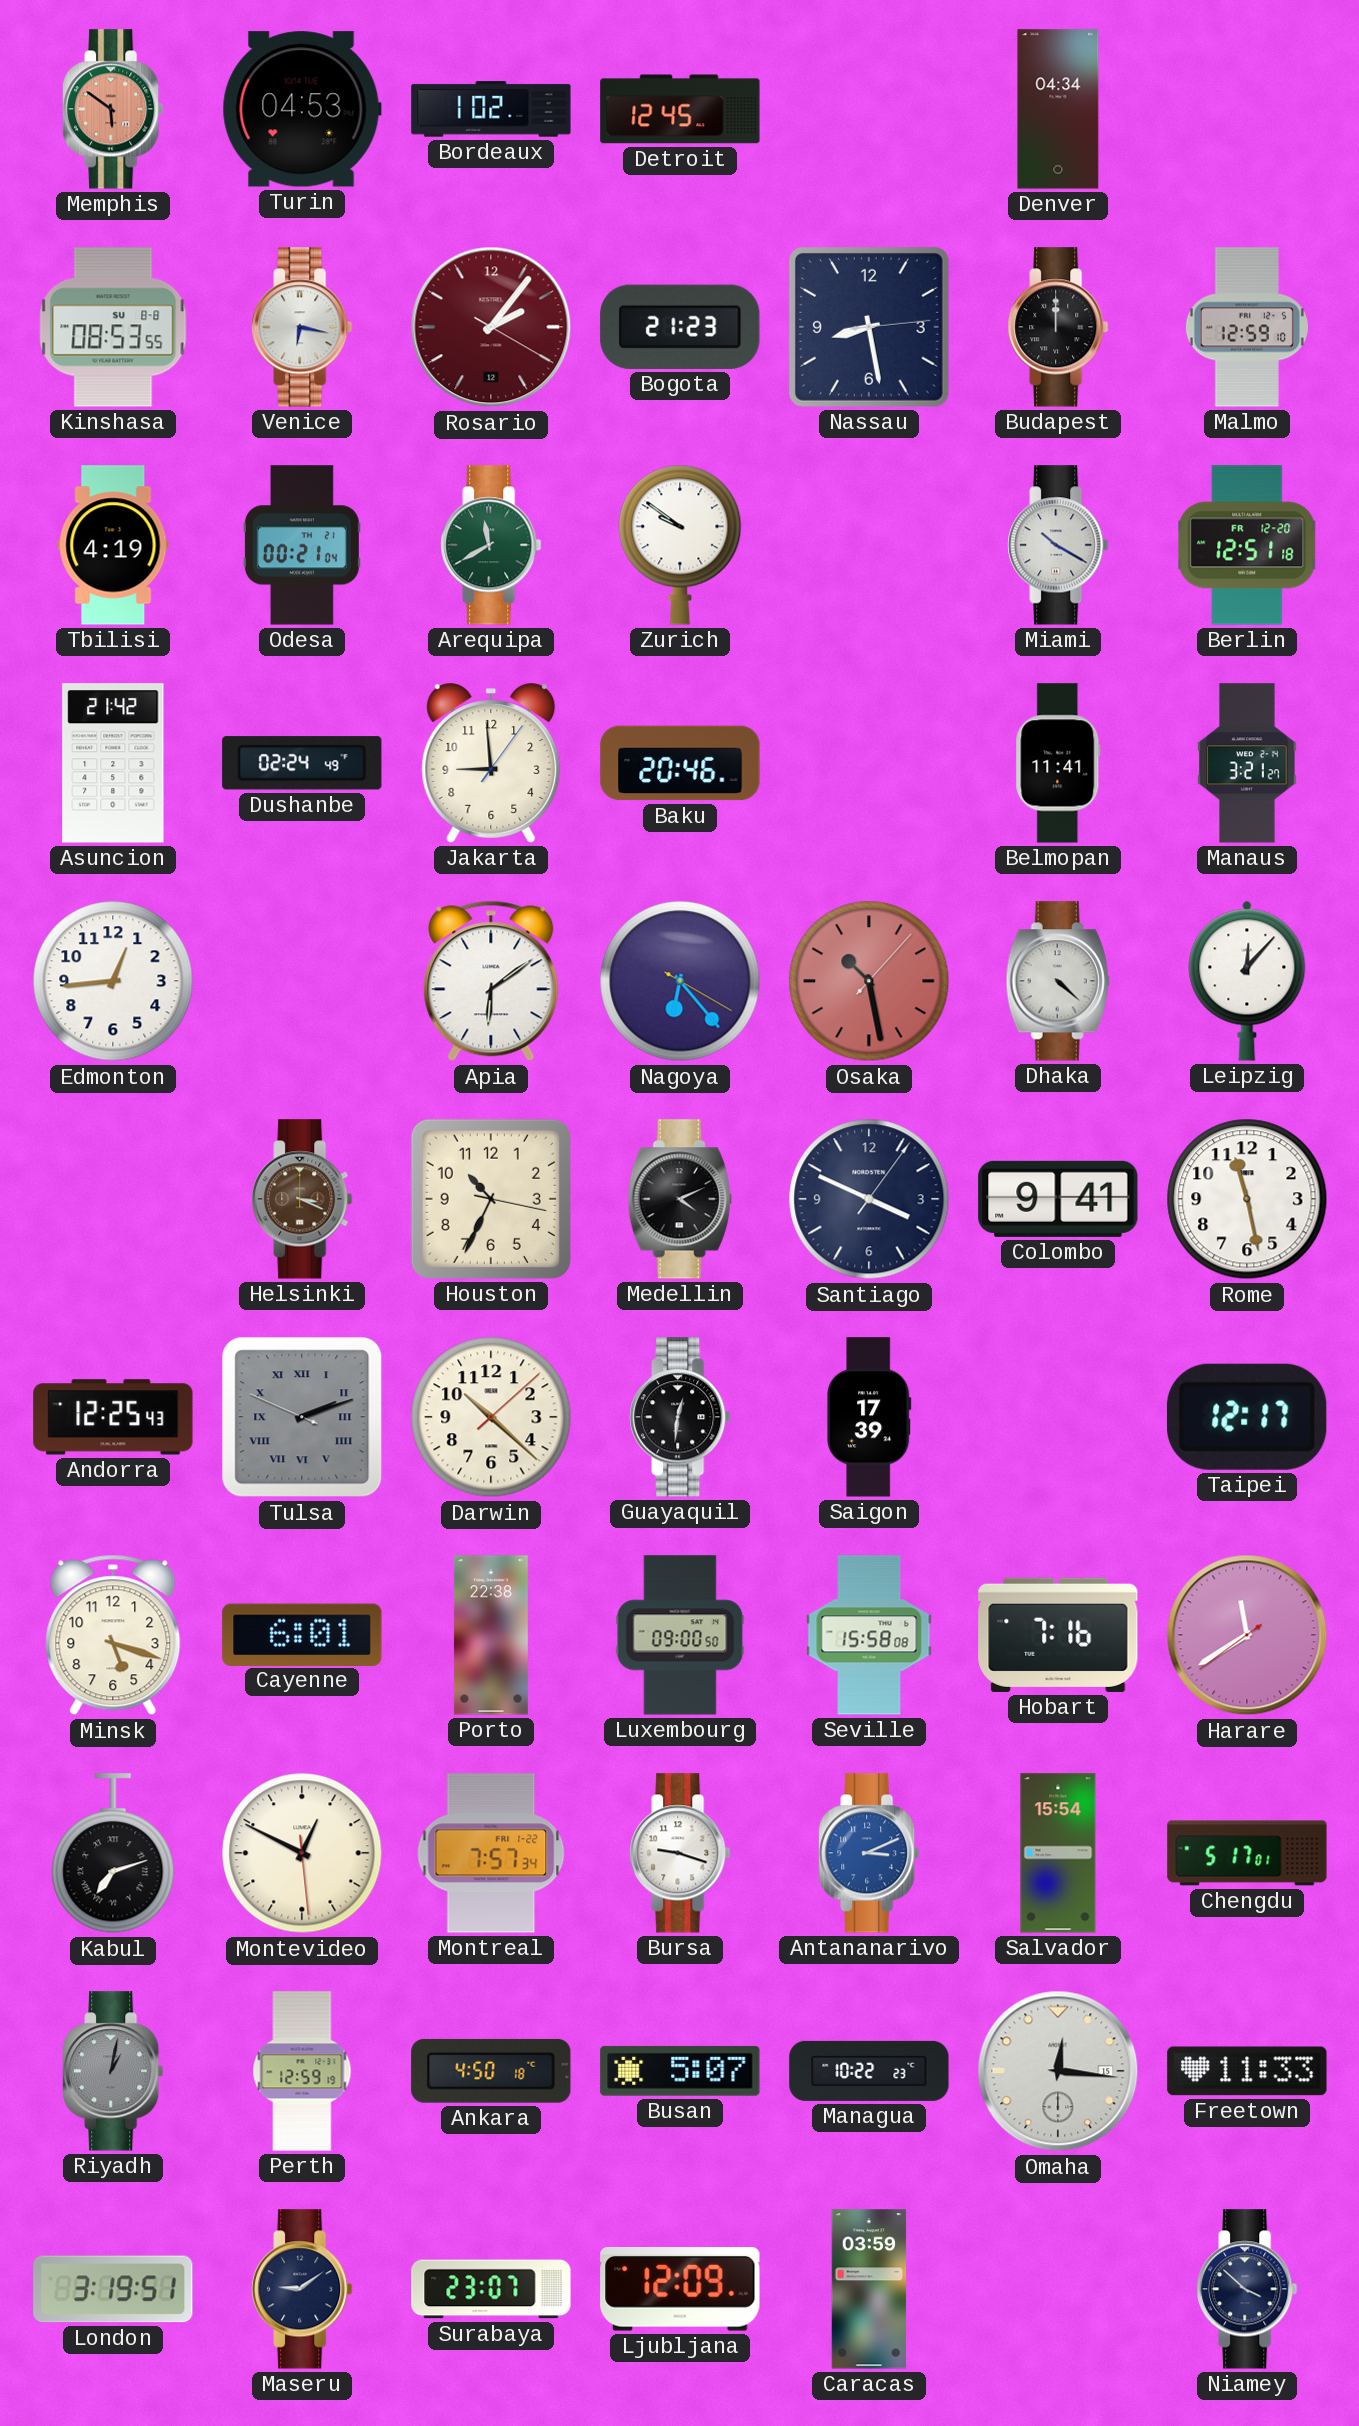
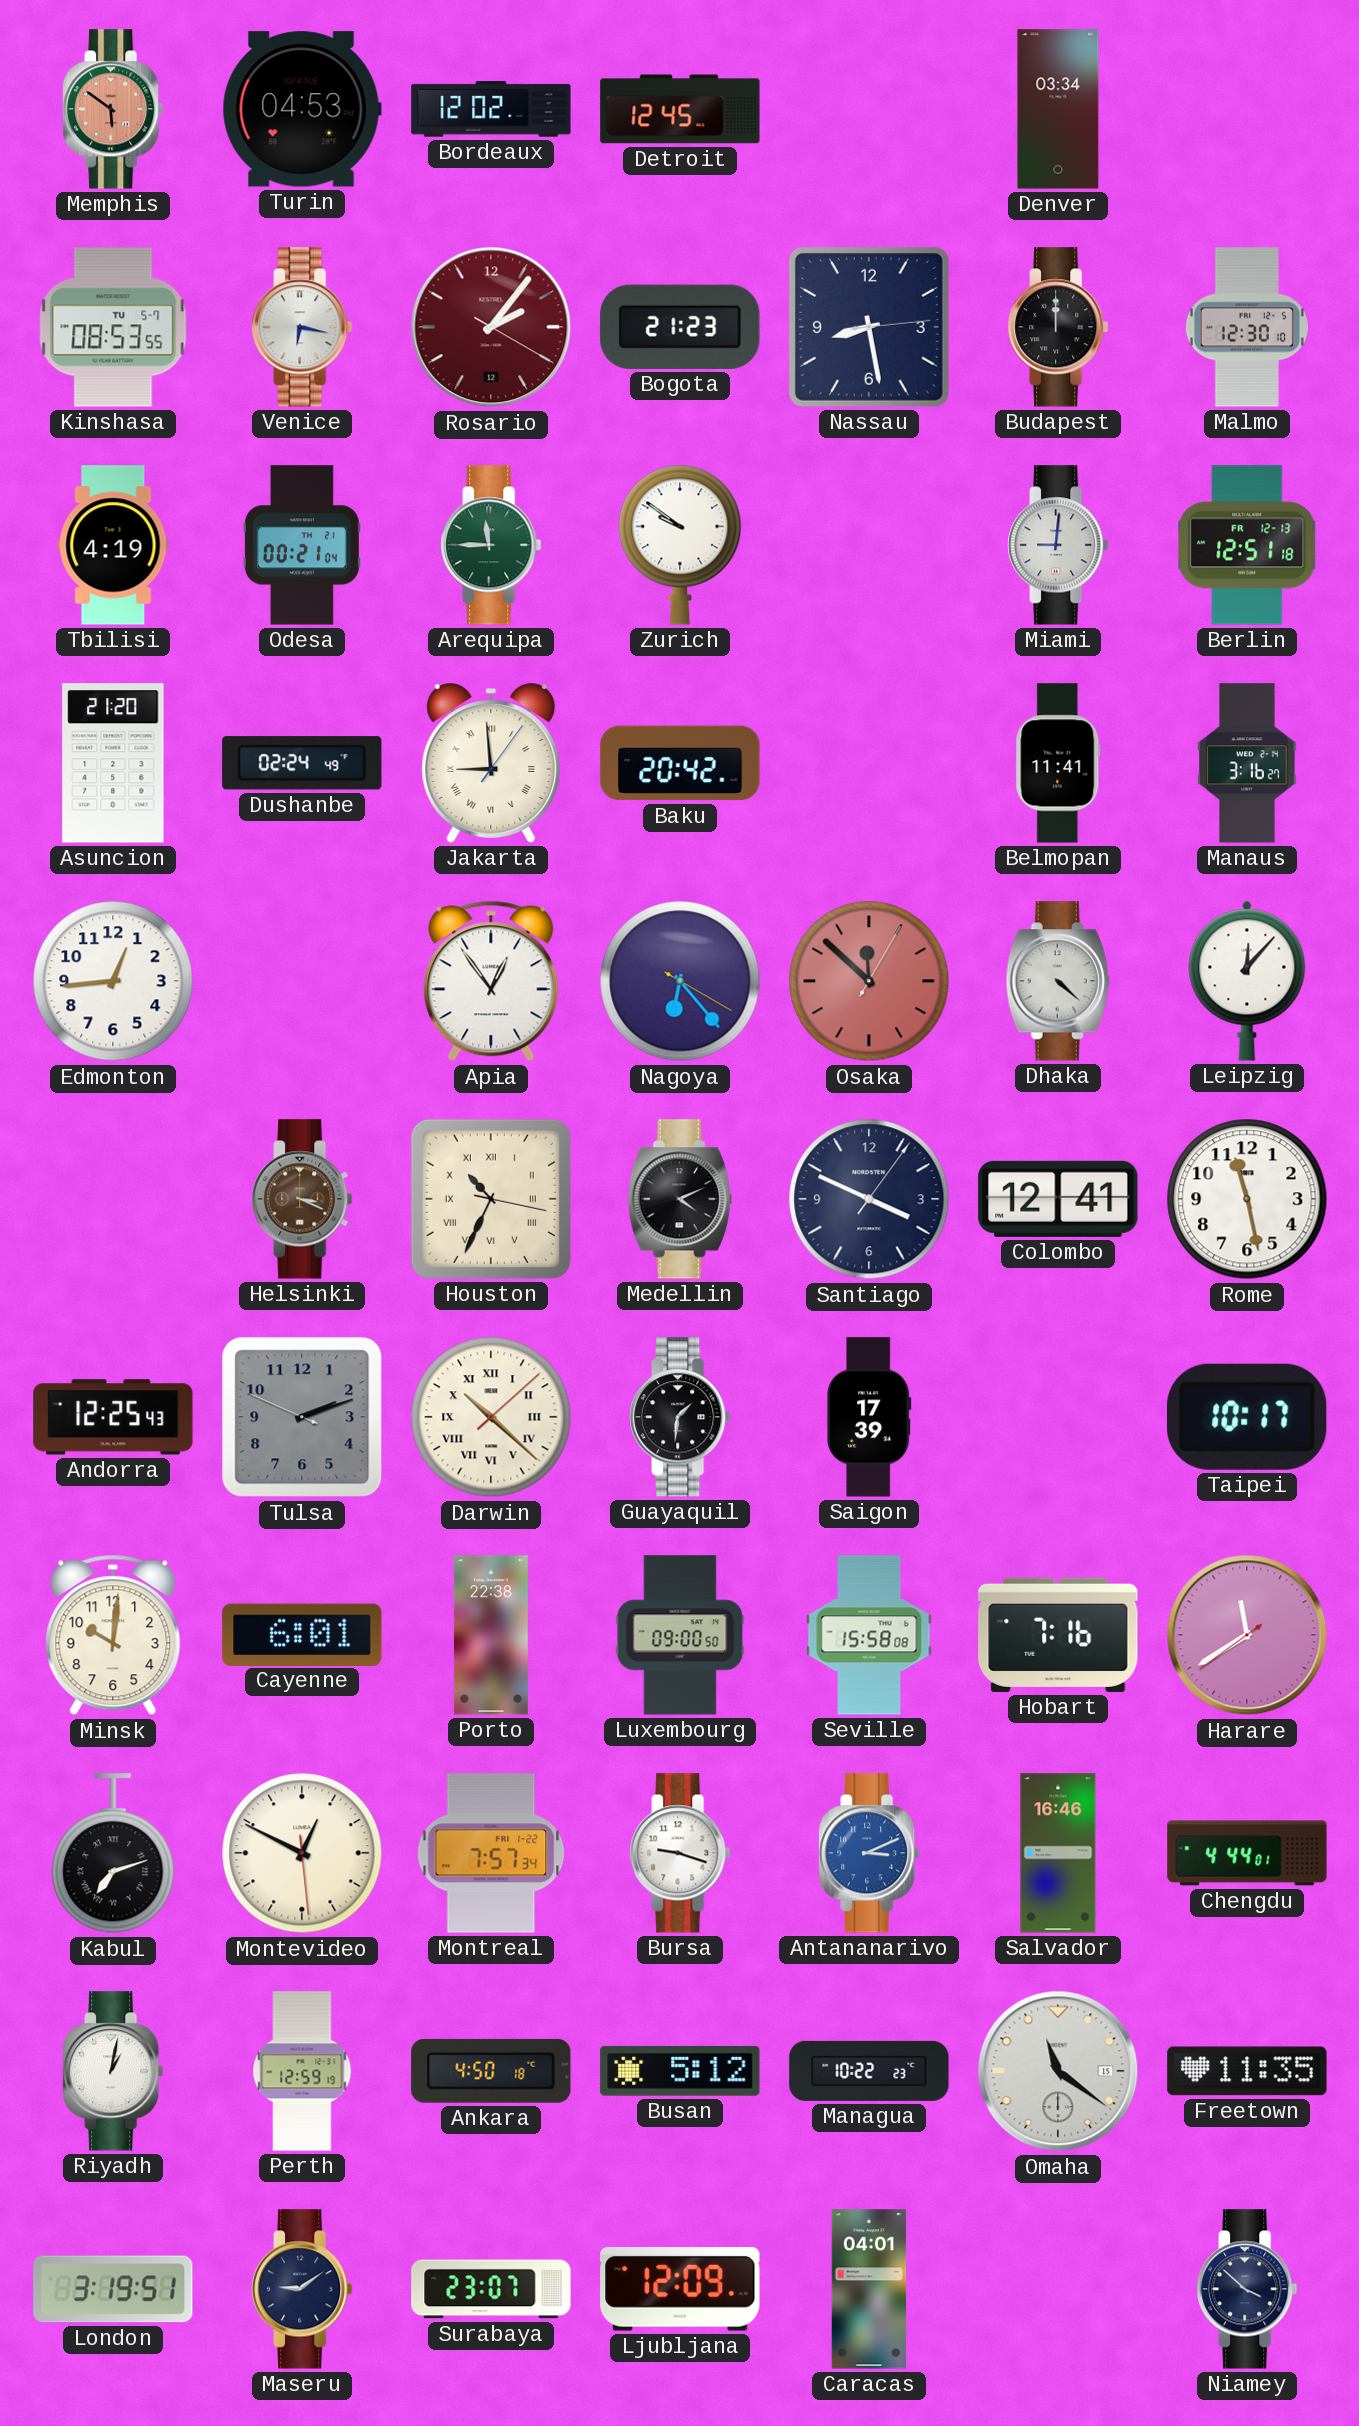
Bordeaux: 1:02 -> 12:02 (491, 109)
Denver: 04:34 -> 03:34 (1058, 109)
Kinshasa date: SU 8-8 -> TU 5-7 (113, 327)
Malmo: 12:59 -> 12:30 (1247, 327)
Arequipa: 11:40 -> 11:45 (491, 545)
Miami: 10:20 -> 9:01 (1058, 545)
Berlin date: FR 12-20 -> FR 12-13 (1247, 545)
Asuncion: 21:42 -> 21:20 (113, 763)
Jakarta numerals: Arabic -> Roman (491, 763)
Baku: 20:46 -> 20:42 (680, 763)
Manaus: 3:21 -> 3:16 (1247, 763)
Apia: 6:09 -> 12:54 (491, 981)
Osaka: 10:28 -> 11:52 (869, 981)
Houston numerals: Arabic -> Roman (491, 1199)
Colombo: 9:41 -> 12:41 (1058, 1199)
Tulsa numerals: Roman -> Arabic (302, 1417)
Darwin numerals: Arabic -> Roman (491, 1417)
Guayaquil: 12:31 -> 1:31 (680, 1417)
Taipei: 12:17 -> 10:17 (1248, 1417)
Minsk: 5:18 -> 10:01 (113, 1635)
Salvador: 15:54 -> 16:46 (1058, 1853)
Chengdu: 5:17 -> 4:44 (1247, 1853)
Riyadh dial: grey -> white (113, 2071)
Busan: 5:07 -> 5:12 (680, 2071)
Omaha: 12:16 -> 11:21 (1058, 2071)
Freetown: 11:33 -> 11:35 (1247, 2071)
Caracas: 03:59 -> 04:01 (869, 2289)
